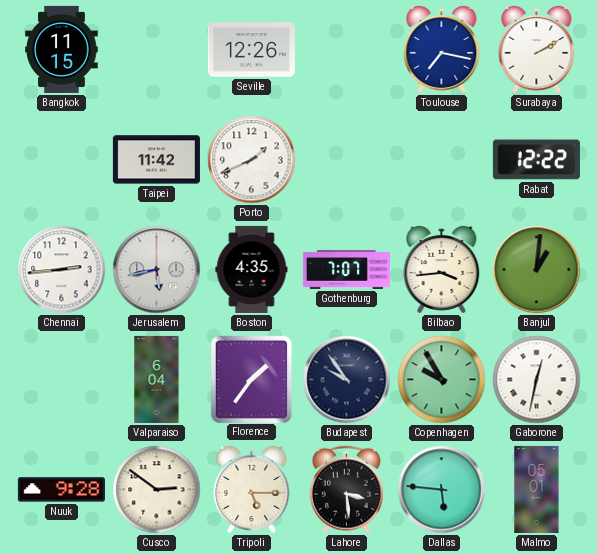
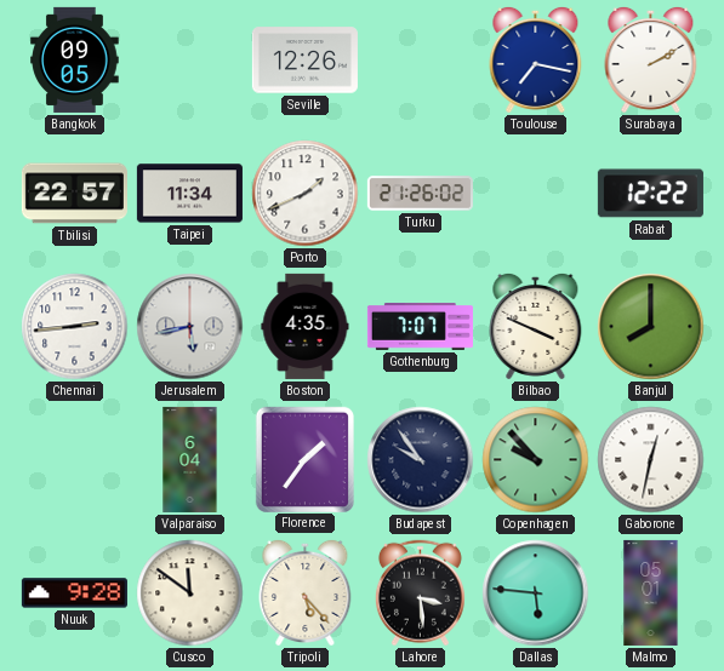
Bangkok: 11:15 -> 09:05 (75, 59)
Tbilisi: none -> 22:57 (74, 194)
Taipei: 11:42 -> 11:34 (189, 194)
Turku: none -> 21:26 (420, 194)
Bilbao: 3:44 -> 3:49 (536, 326)
Banjul: 1:01 -> 8:00 (651, 327)
Copenhagen: 9:55 -> 9:53 (536, 460)
Cusco: 2:51 -> 11:51 (190, 593)
Tripoli: 5:15 -> 5:23 (306, 592)
